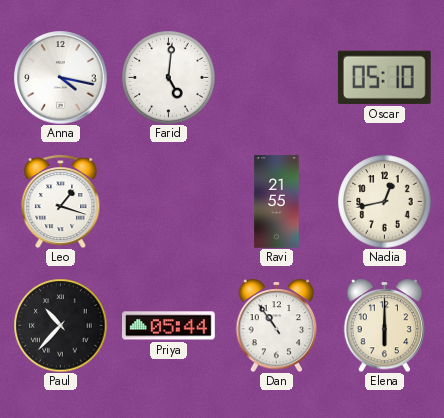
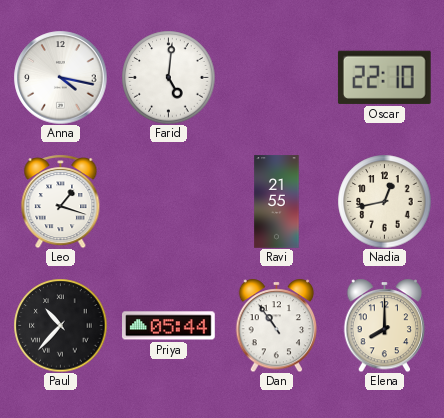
Oscar: 05:10 -> 22:10 (384, 77)
Elena: 6:00 -> 8:00 (385, 325)
